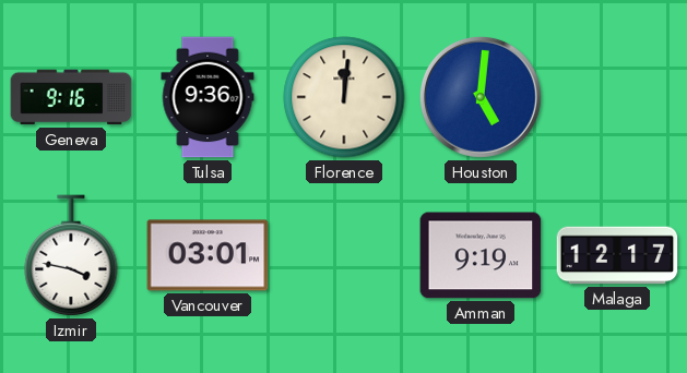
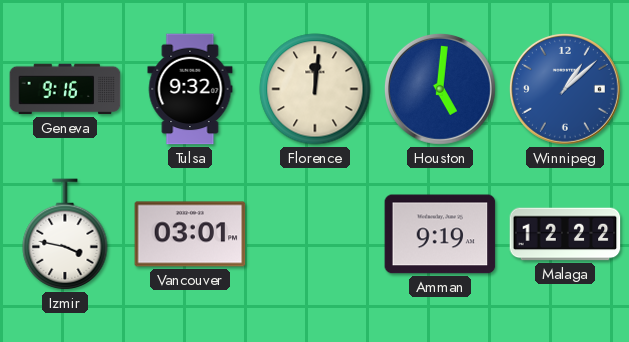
Tulsa: 9:36 -> 9:32 (190, 89)
Winnipeg: none -> 1:08 (565, 89)
Malaga: 12:17 -> 12:22 (565, 234)
